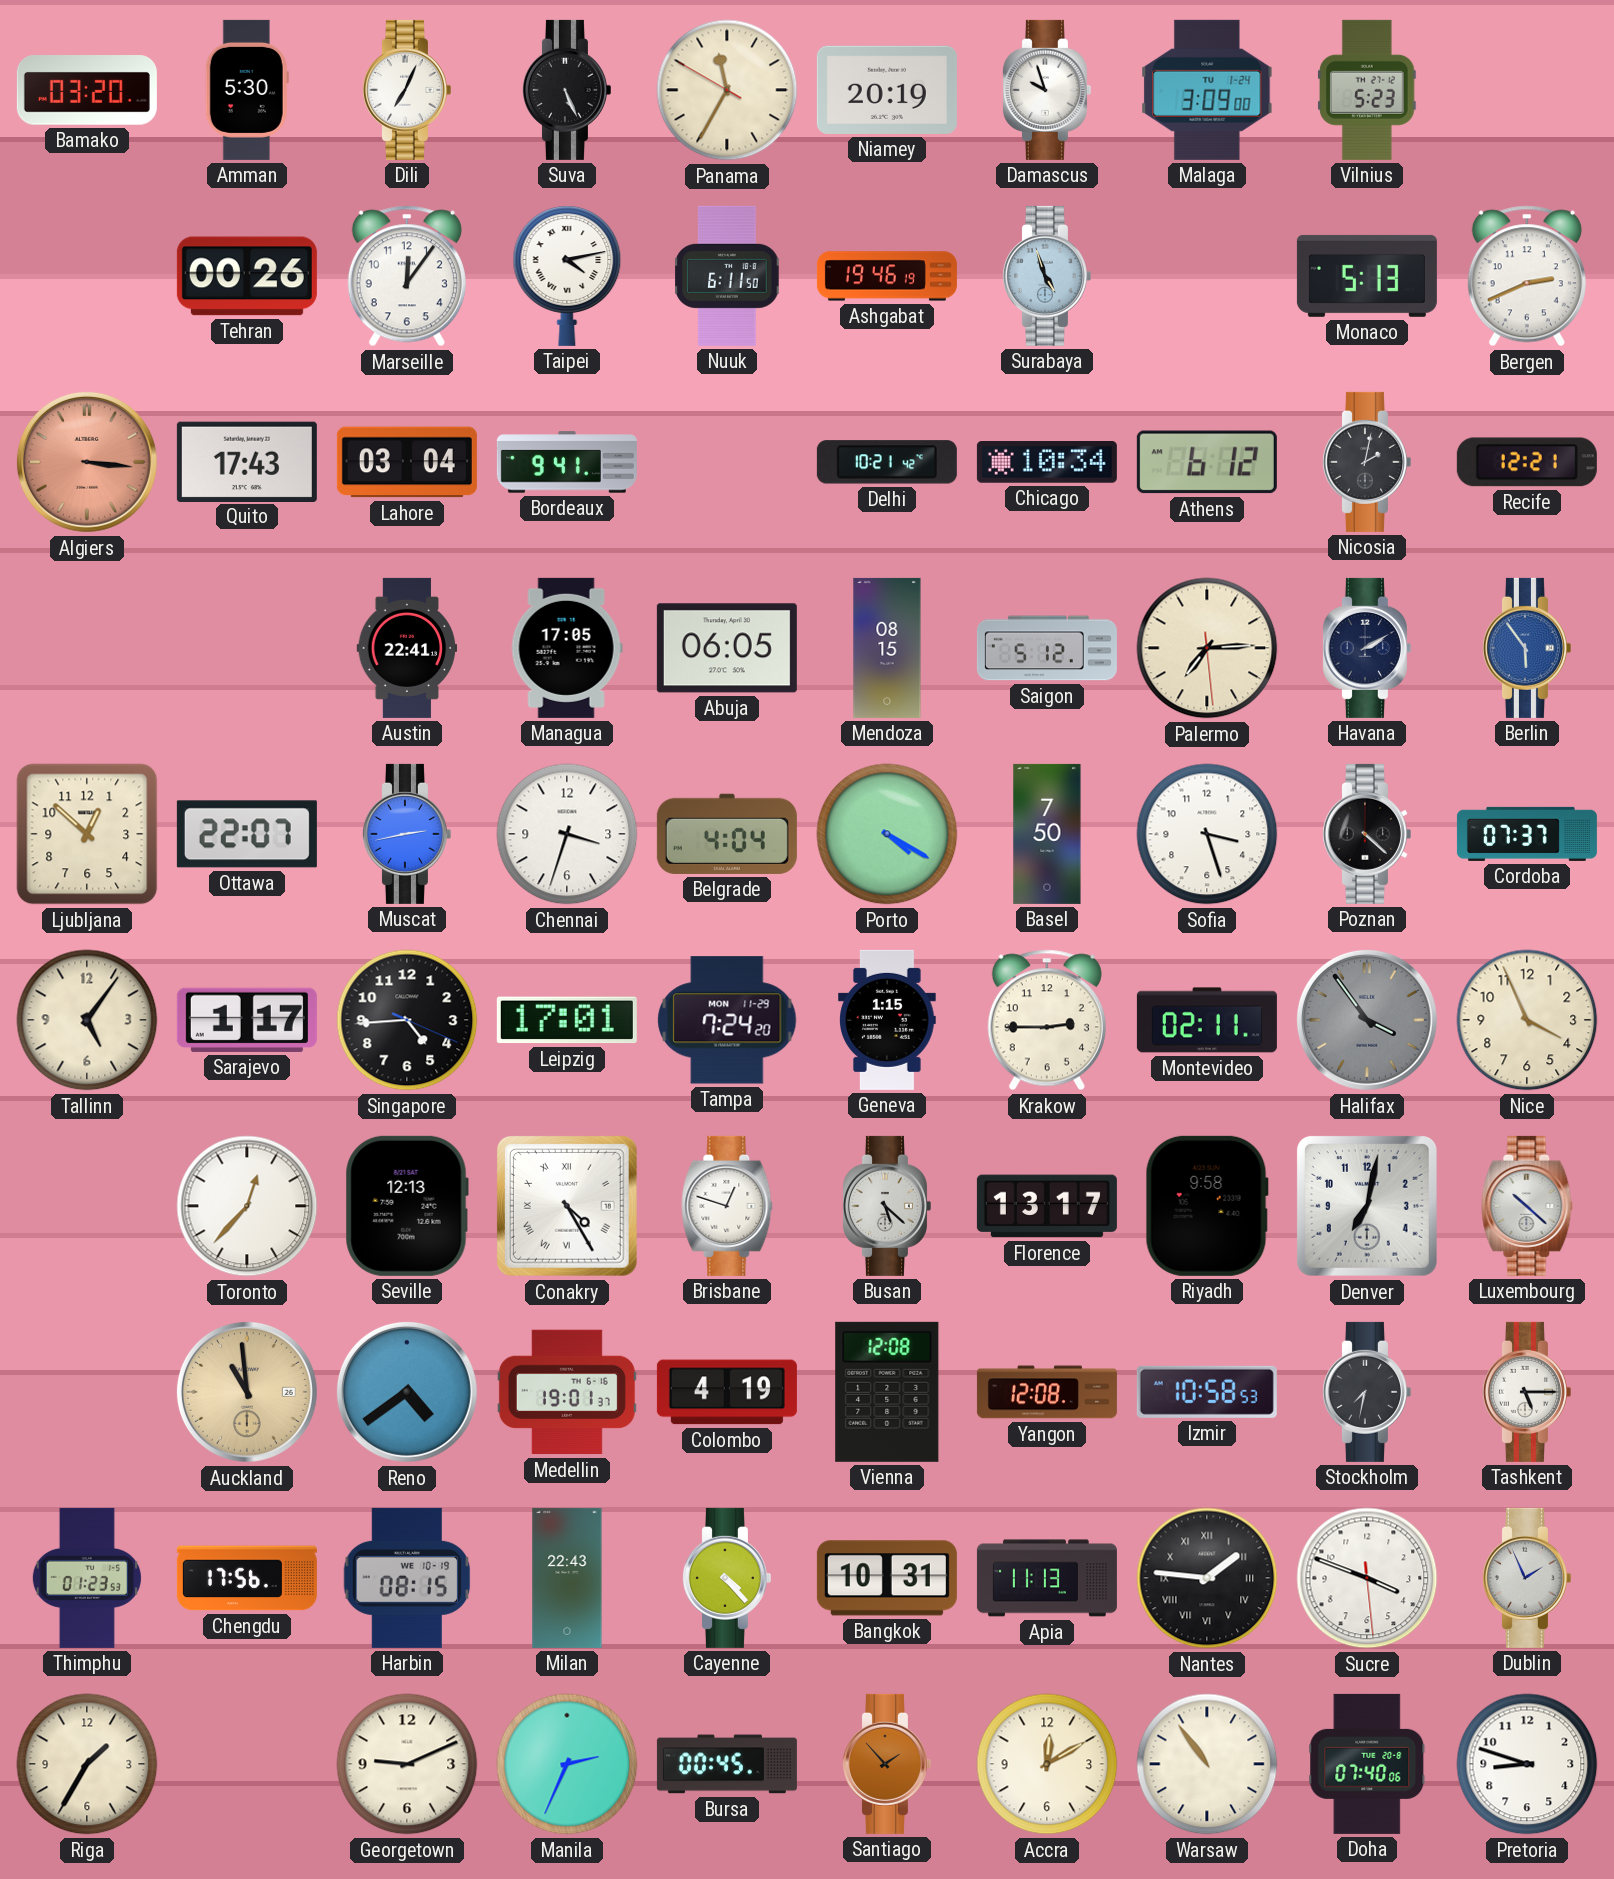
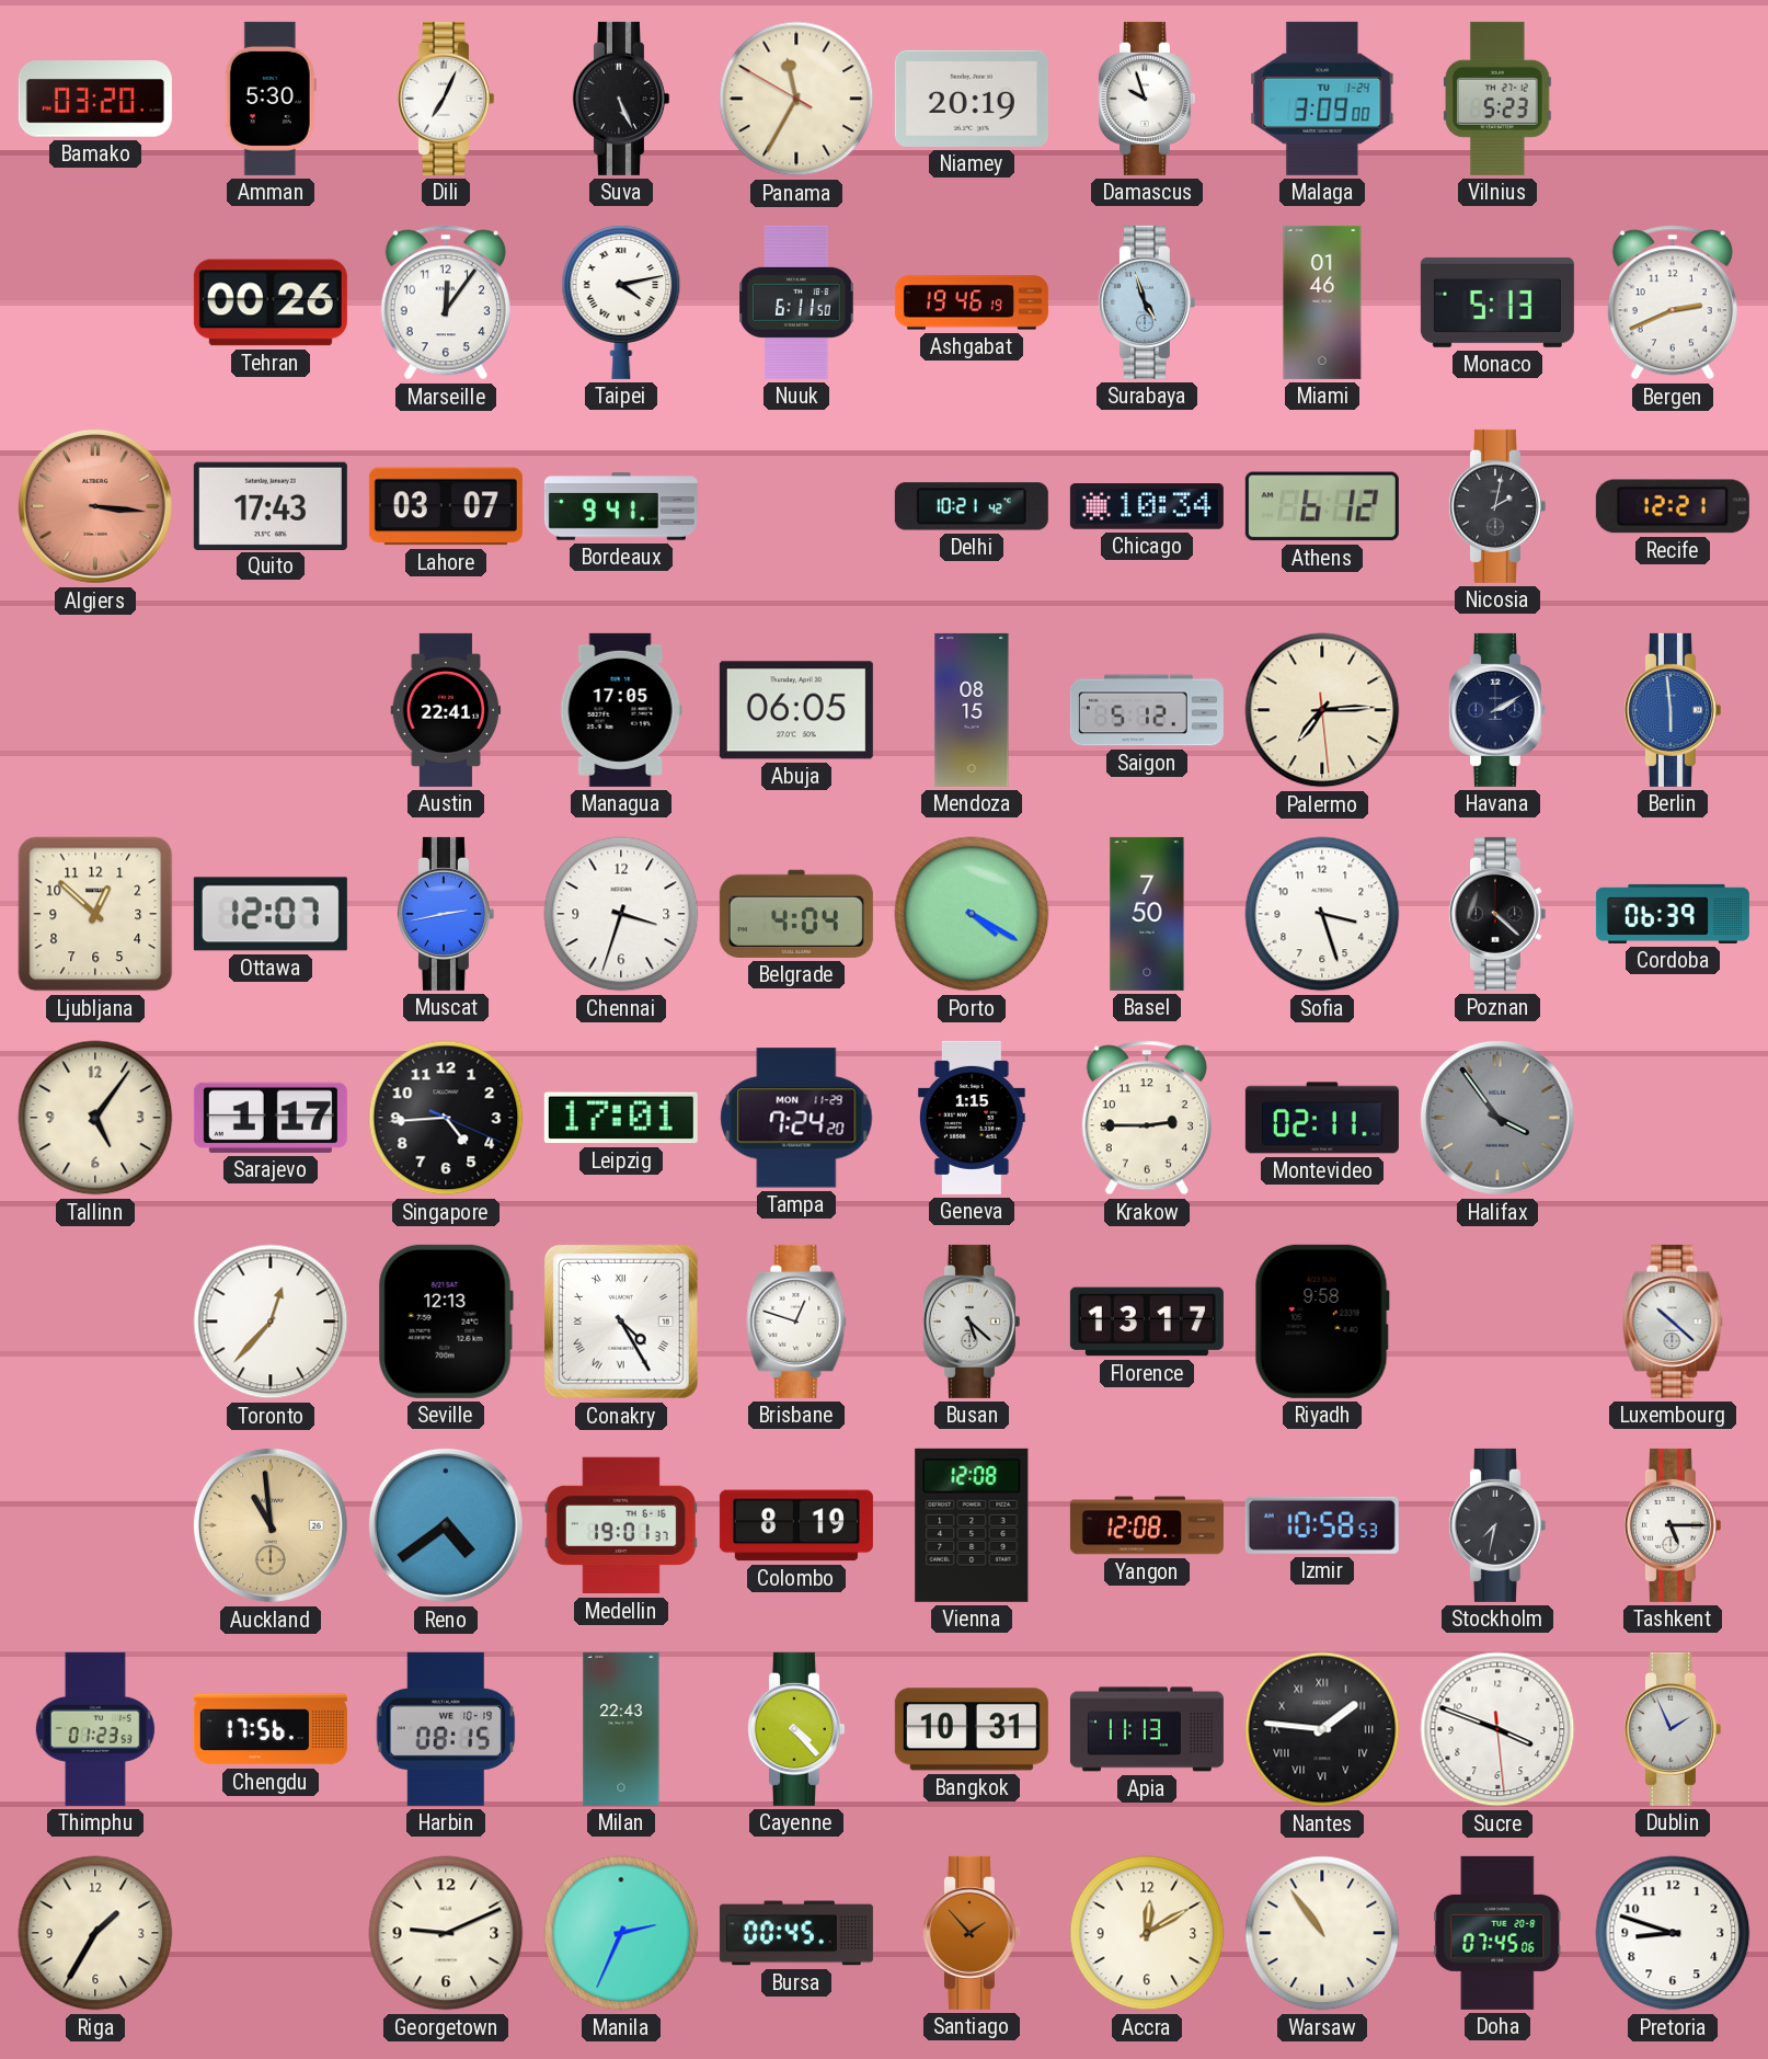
Miami: none -> 01:46 (1322, 302)
Lahore: 03:04 -> 03:07 (446, 506)
Berlin: 5:54 -> 5:59 (1672, 710)
Ottawa: 22:07 -> 12:07 (271, 914)
Cordoba: 07:37 -> 06:39 (1673, 914)
Nice: 3:56 -> none (1527, 1020)
Denver: 7:02 -> none (1367, 1206)
Colombo: 4:19 -> 8:19 (796, 1525)
Doha: 07:40 -> 07:45 (1497, 1933)
